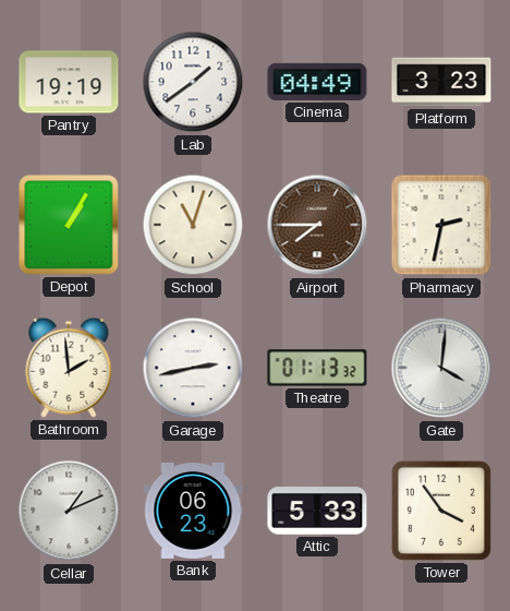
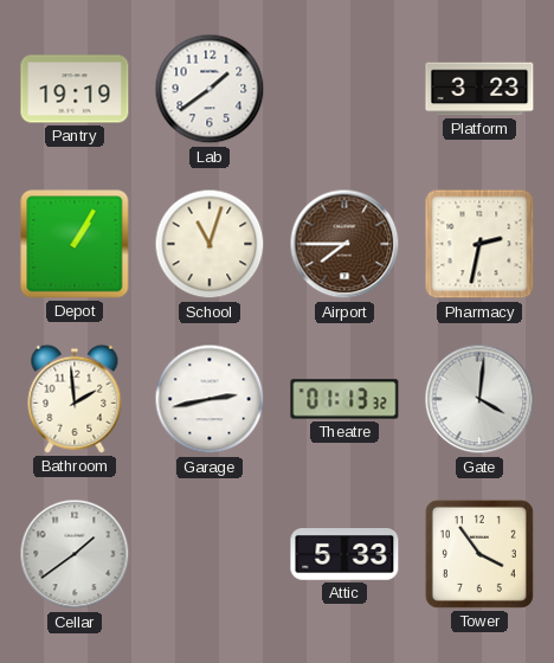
Cinema: 04:49 -> none (317, 82)
Cellar: 1:11 -> 1:39 (75, 554)
Bank: 06:23 -> none (193, 511)
